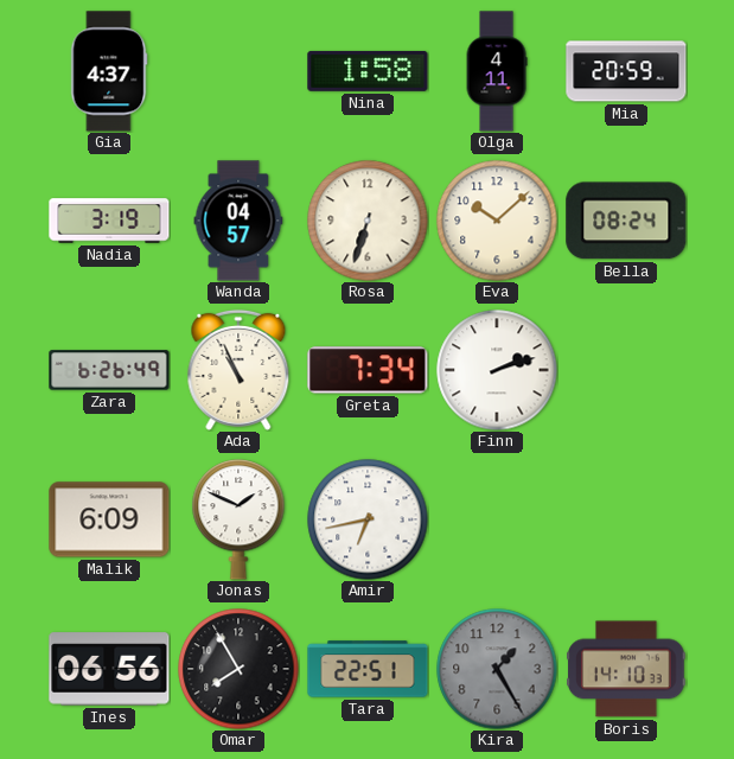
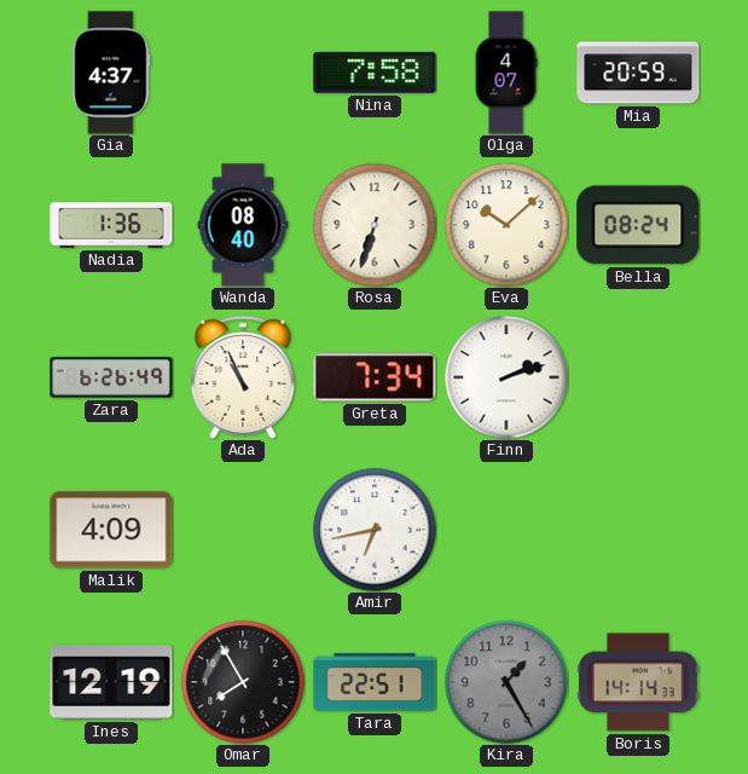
Nina: 1:58 -> 7:58 (375, 73)
Olga: 4:11 -> 4:07 (506, 73)
Nadia: 3:19 -> 1:36 (111, 225)
Wanda: 04:57 -> 08:40 (243, 225)
Malik: 6:09 -> 4:09 (111, 530)
Jonas: 1:49 -> none (238, 519)
Ines: 06:56 -> 12:19 (111, 682)
Boris: 14:10 -> 14:14 (638, 682)
